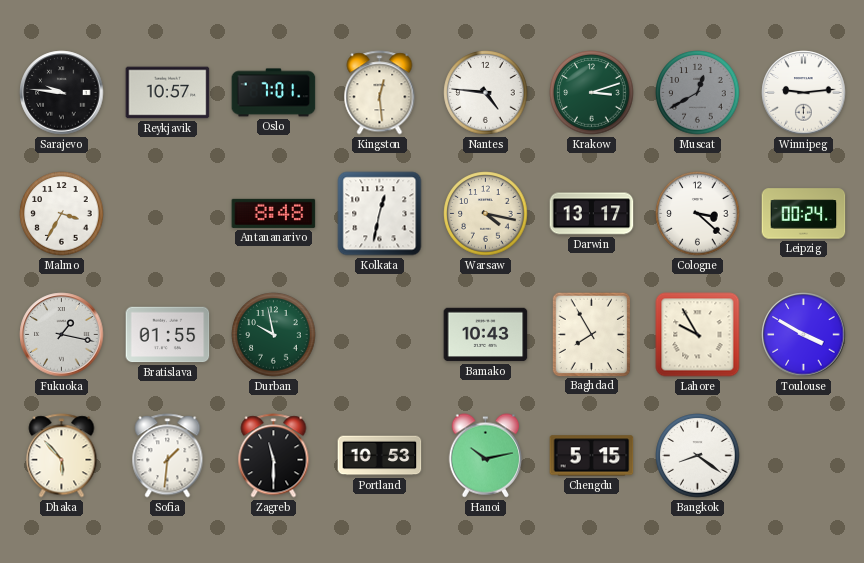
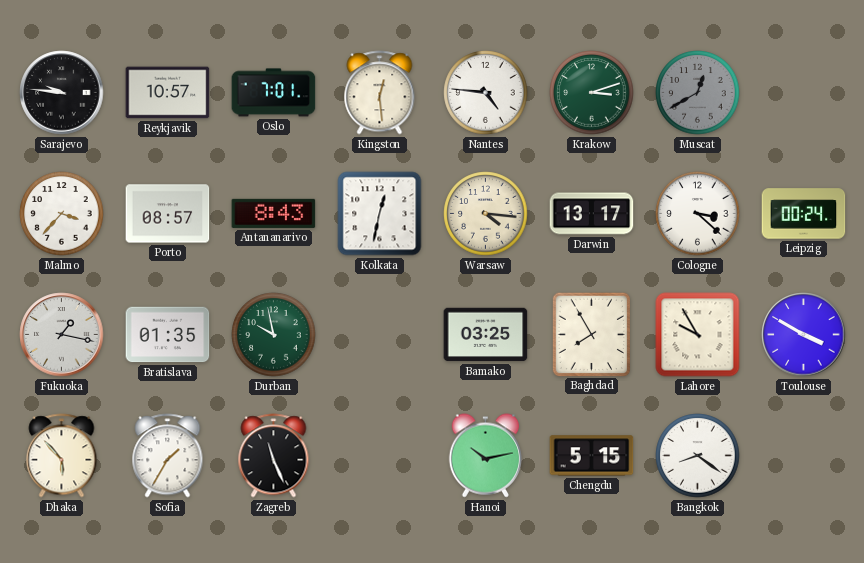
Winnipeg: 9:14 -> none (804, 93)
Malmo: 3:35 -> 3:37 (62, 214)
Porto: none -> 08:57 (168, 214)
Antananarivo: 8:48 -> 8:43 (274, 213)
Warsaw: 4:17 -> 4:16 (486, 214)
Bratislava: 01:55 -> 01:35 (168, 335)
Bamako: 10:43 -> 03:25 (486, 335)
Sofia: 1:31 -> 1:35 (168, 456)
Zagreb: 11:30 -> 11:26 (274, 456)
Portland: 10:53 -> none (380, 456)
